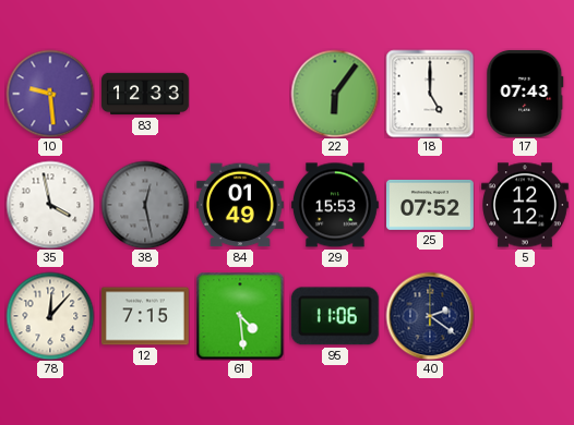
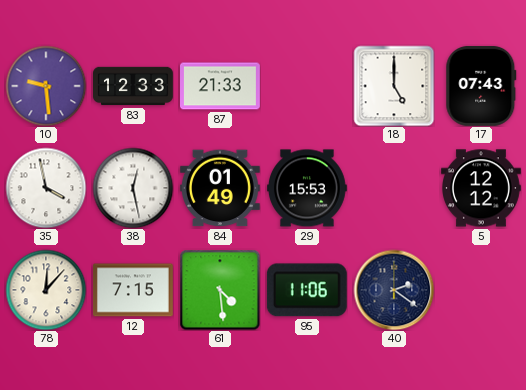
87: none -> 21:33 (221, 86)
22: 6:06 -> none (335, 94)
38 dial: grey -> white (133, 188)
25: 07:52 -> none (431, 205)
